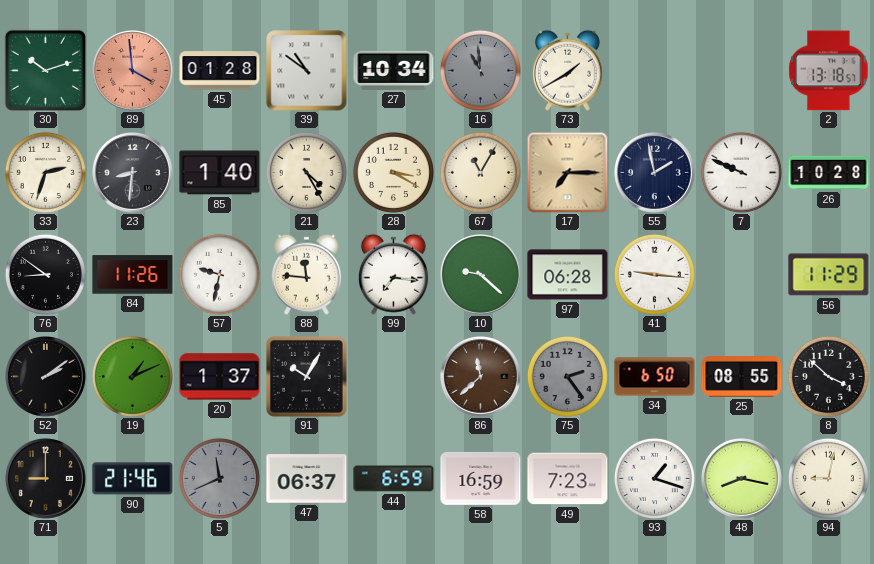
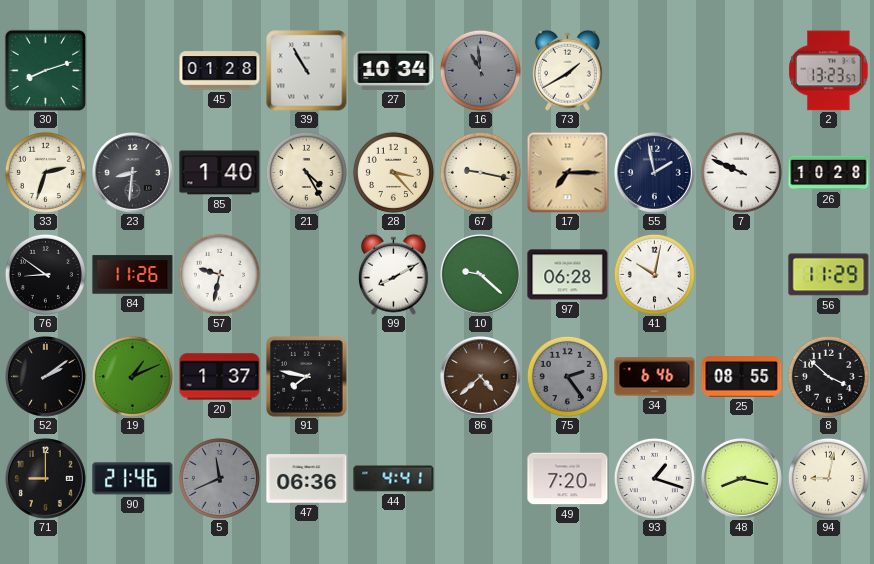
30: 10:12 -> 8:12 (45, 70)
89: 3:59 -> none (133, 71)
39: 10:51 -> 10:55 (307, 71)
2: 13:18 -> 13:23 (829, 71)
28: 3:20 -> 3:23 (393, 172)
67: 11:05 -> 9:17 (480, 172)
88: 11:46 -> none (306, 274)
99: 7:16 -> 8:10 (393, 274)
41: 9:16 -> 10:02 (654, 274)
91: 10:05 -> 7:47 (307, 377)
86: 11:38 -> 4:38 (481, 377)
34: 6:50 -> 6:46 (655, 377)
47: 06:37 -> 06:36 (307, 479)
44: 6:59 -> 4:41 (394, 479)
58: 16:59 -> none (481, 479)
49: 7:23 -> 7:20 (568, 479)
